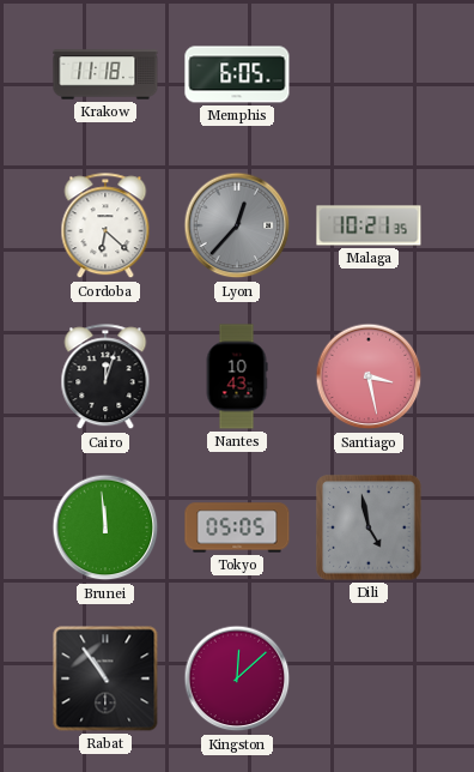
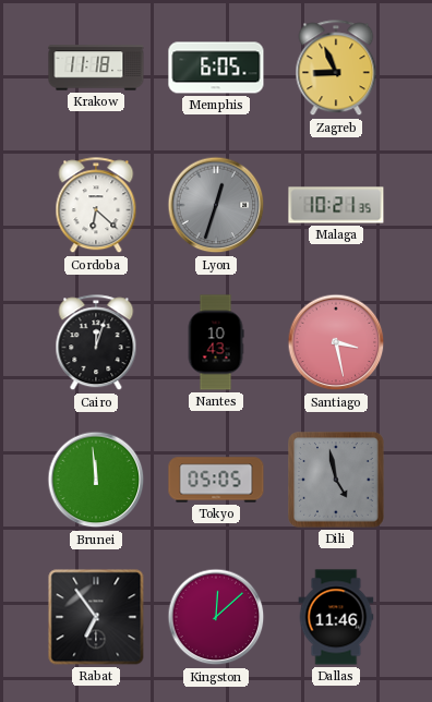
Zagreb: none -> 8:56 (336, 69)
Lyon: 12:37 -> 12:33 (216, 205)
Rabat: 10:54 -> 6:54 (96, 617)
Dallas: none -> 11:46 (336, 617)
